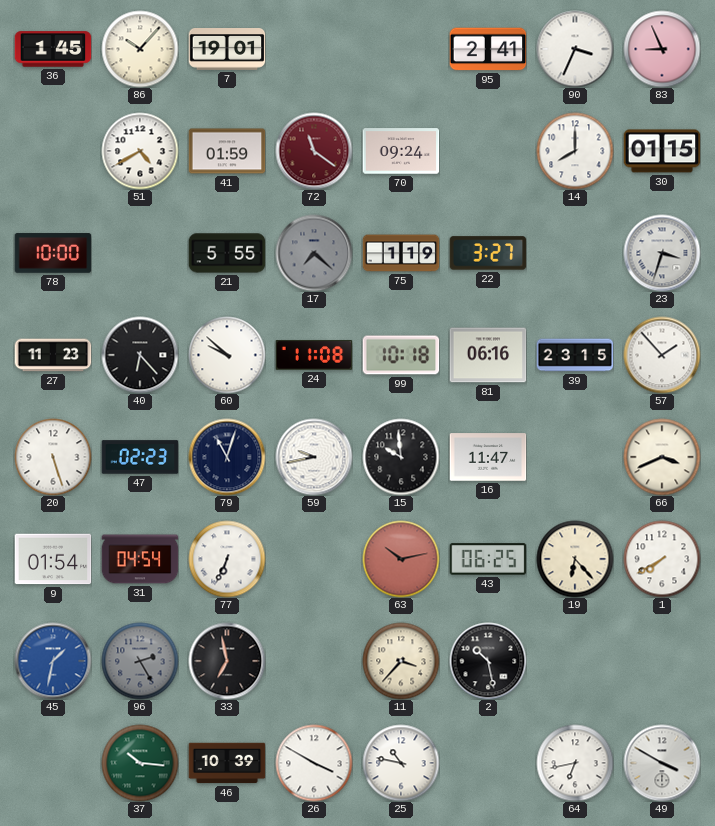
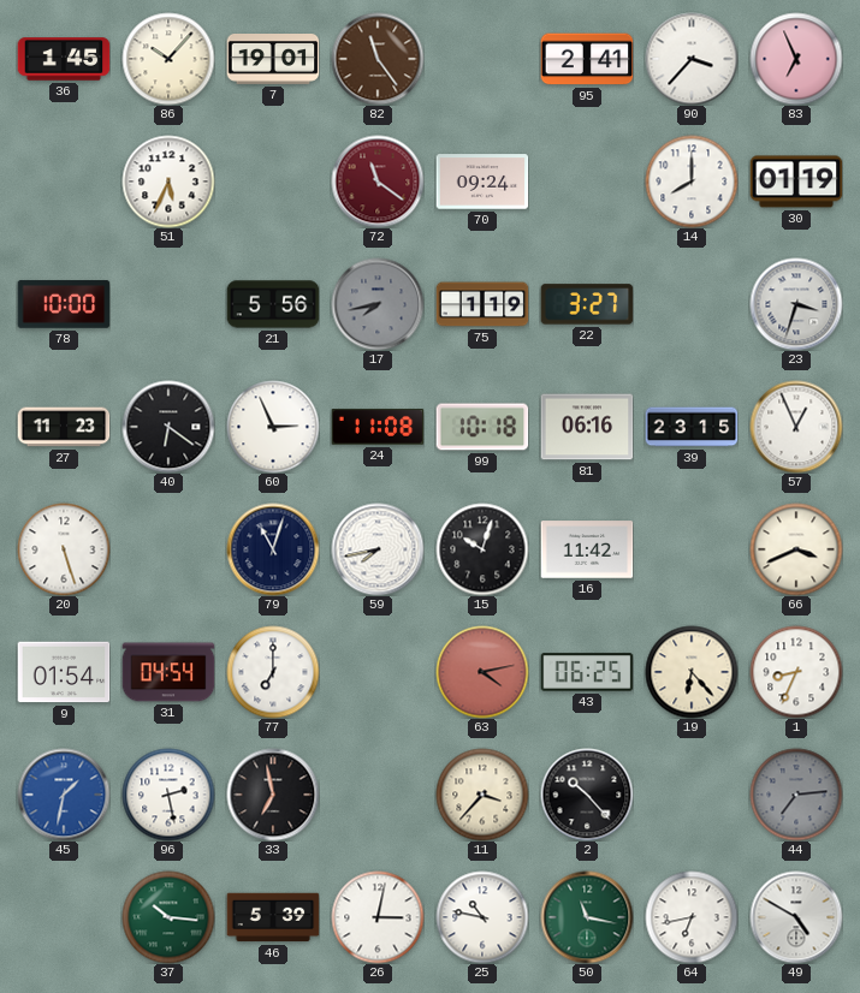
82: none -> 11:24 (378, 59)
90: 3:34 -> 3:37 (692, 59)
83: 8:56 -> 6:56 (796, 59)
51: 4:40 -> 5:34 (168, 182)
41: 01:59 -> none (227, 151)
30: 01:15 -> 01:19 (796, 182)
21: 5:55 -> 5:56 (273, 304)
17: 7:22 -> 7:43 (378, 304)
40: 6:23 -> 6:21 (168, 427)
60: 9:52 -> 2:56 (273, 427)
57: 1:53 -> 12:56 (796, 427)
47: 02:23 -> none (140, 457)
59: 9:43 -> 7:43 (378, 549)
15: 9:59 -> 10:03 (482, 549)
16: 11:47 -> 11:42 (587, 549)
77: 6:34 -> 7:00 (273, 672)
63: 10:13 -> 4:13 (482, 672)
1: 7:40 -> 8:34 (796, 672)
96: 2:25 -> 2:28 (168, 795)
96 dial: grey -> white (168, 795)
2: 10:28 -> 10:23 (587, 795)
44: none -> 7:14 (796, 795)
46: 10:39 -> 5:39 (273, 917)
26: 3:50 -> 3:02 (378, 917)
50: none -> 11:17 (587, 917)
49: 3:50 -> 4:50 (796, 917)
